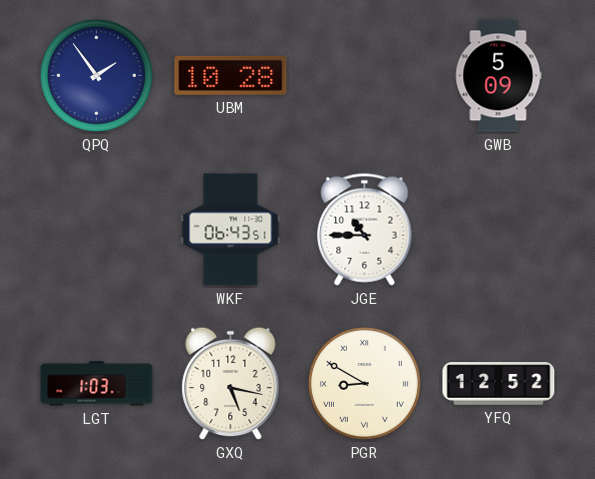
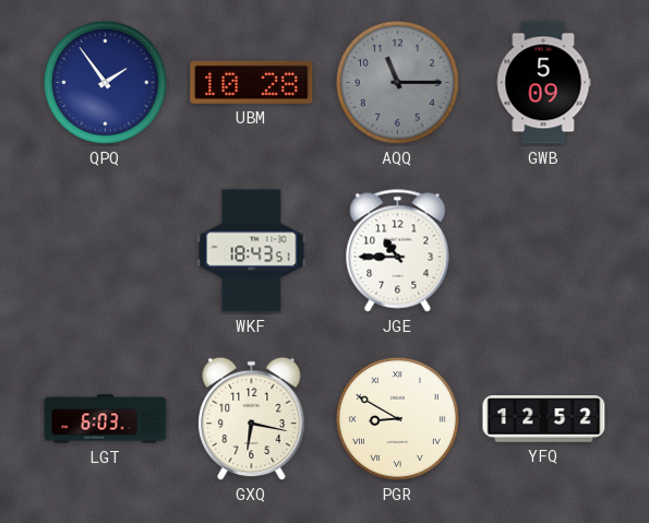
AQQ: none -> 11:15 (397, 82)
WKF: 06:43 -> 18:43 (252, 251)
LGT: 1:03 -> 6:03 (106, 419)
GXQ: 5:17 -> 6:17 (252, 419)
